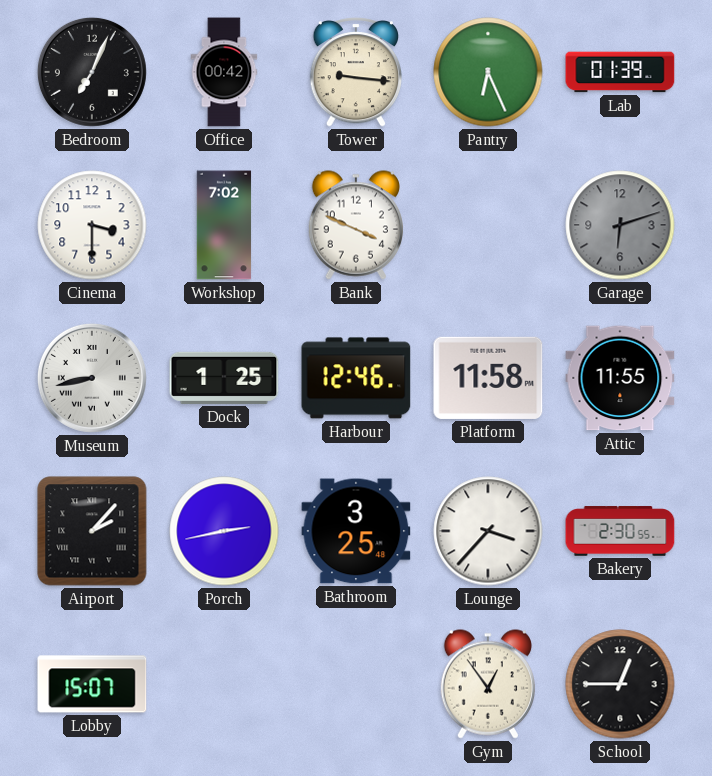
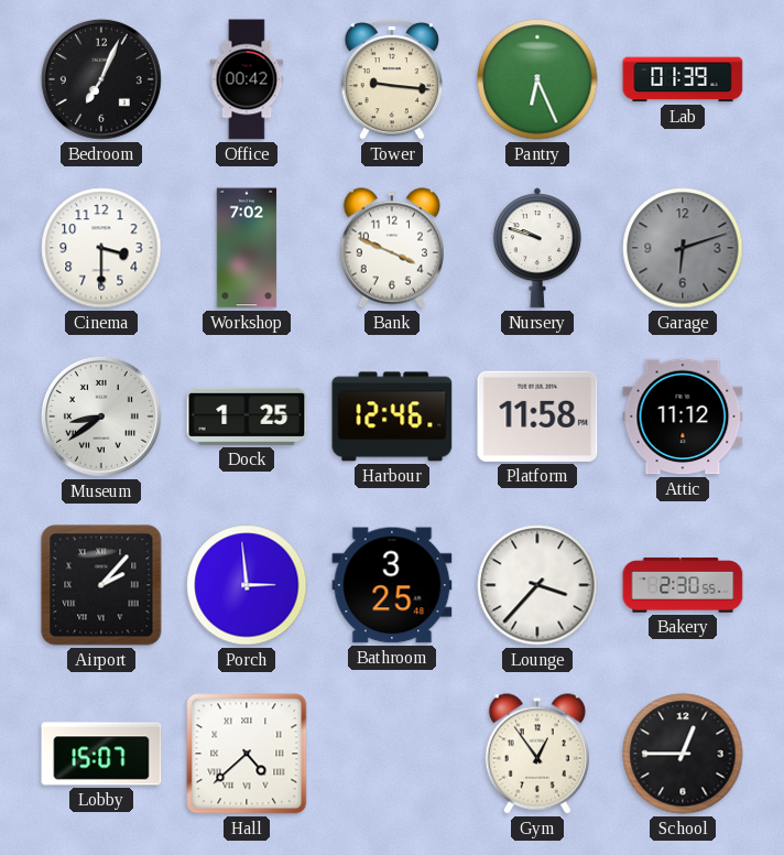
Nursery: none -> 9:48 (537, 248)
Museum: 8:43 -> 8:39 (101, 416)
Attic: 11:55 -> 11:12 (683, 416)
Porch: 2:43 -> 2:59 (247, 585)
Hall: none -> 4:38 (247, 754)
